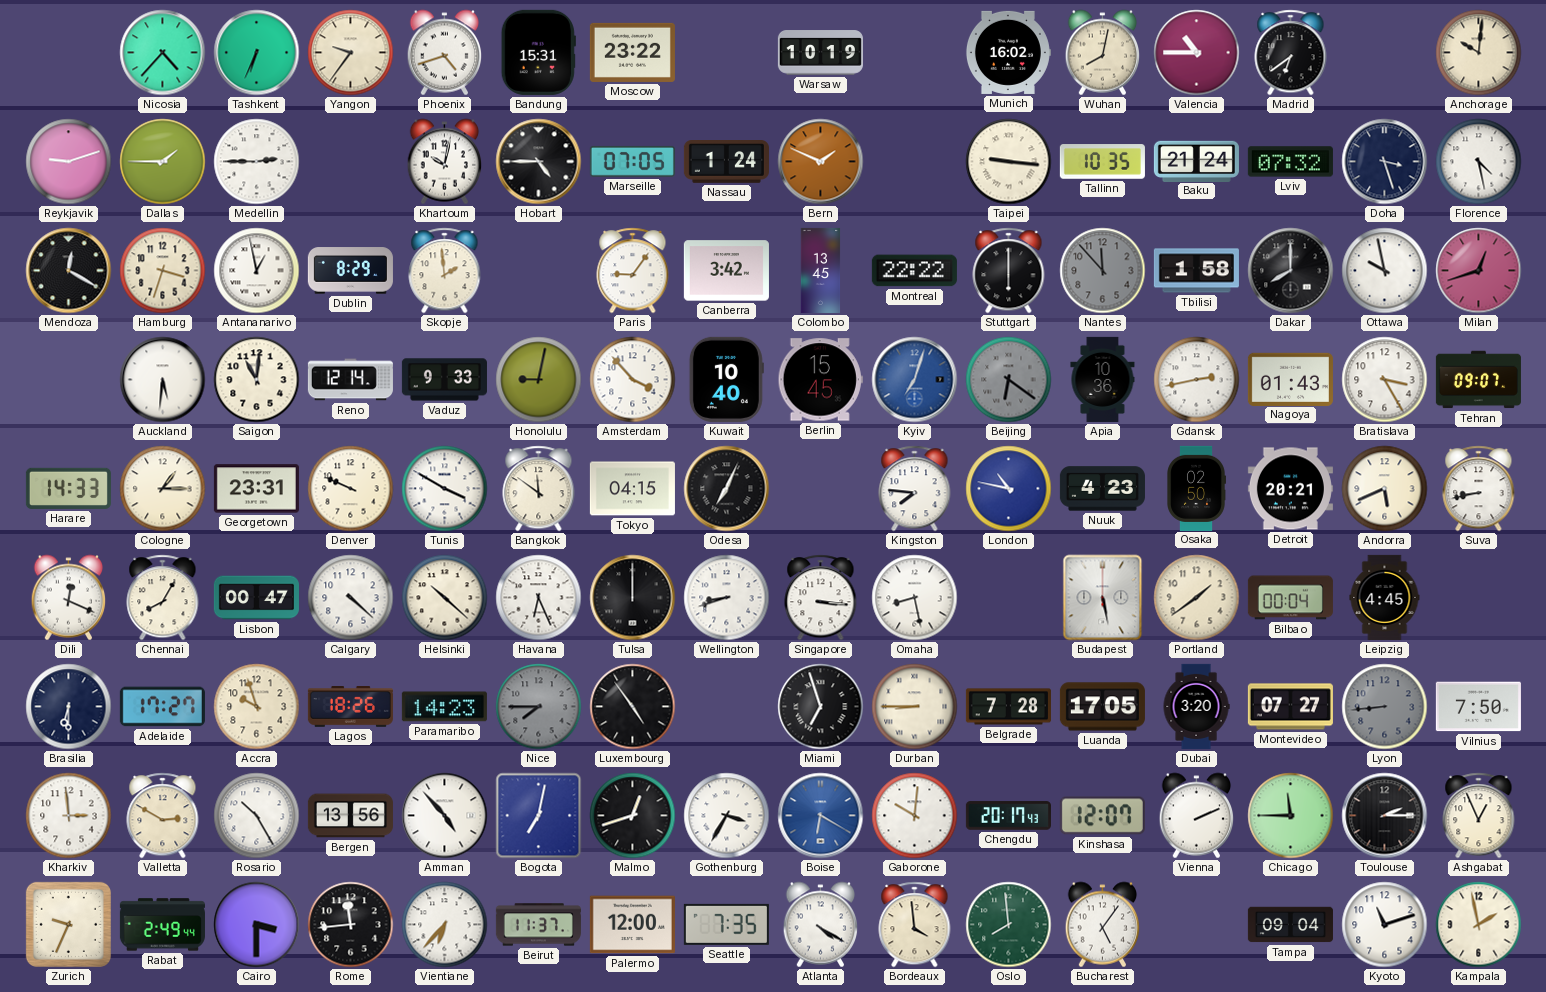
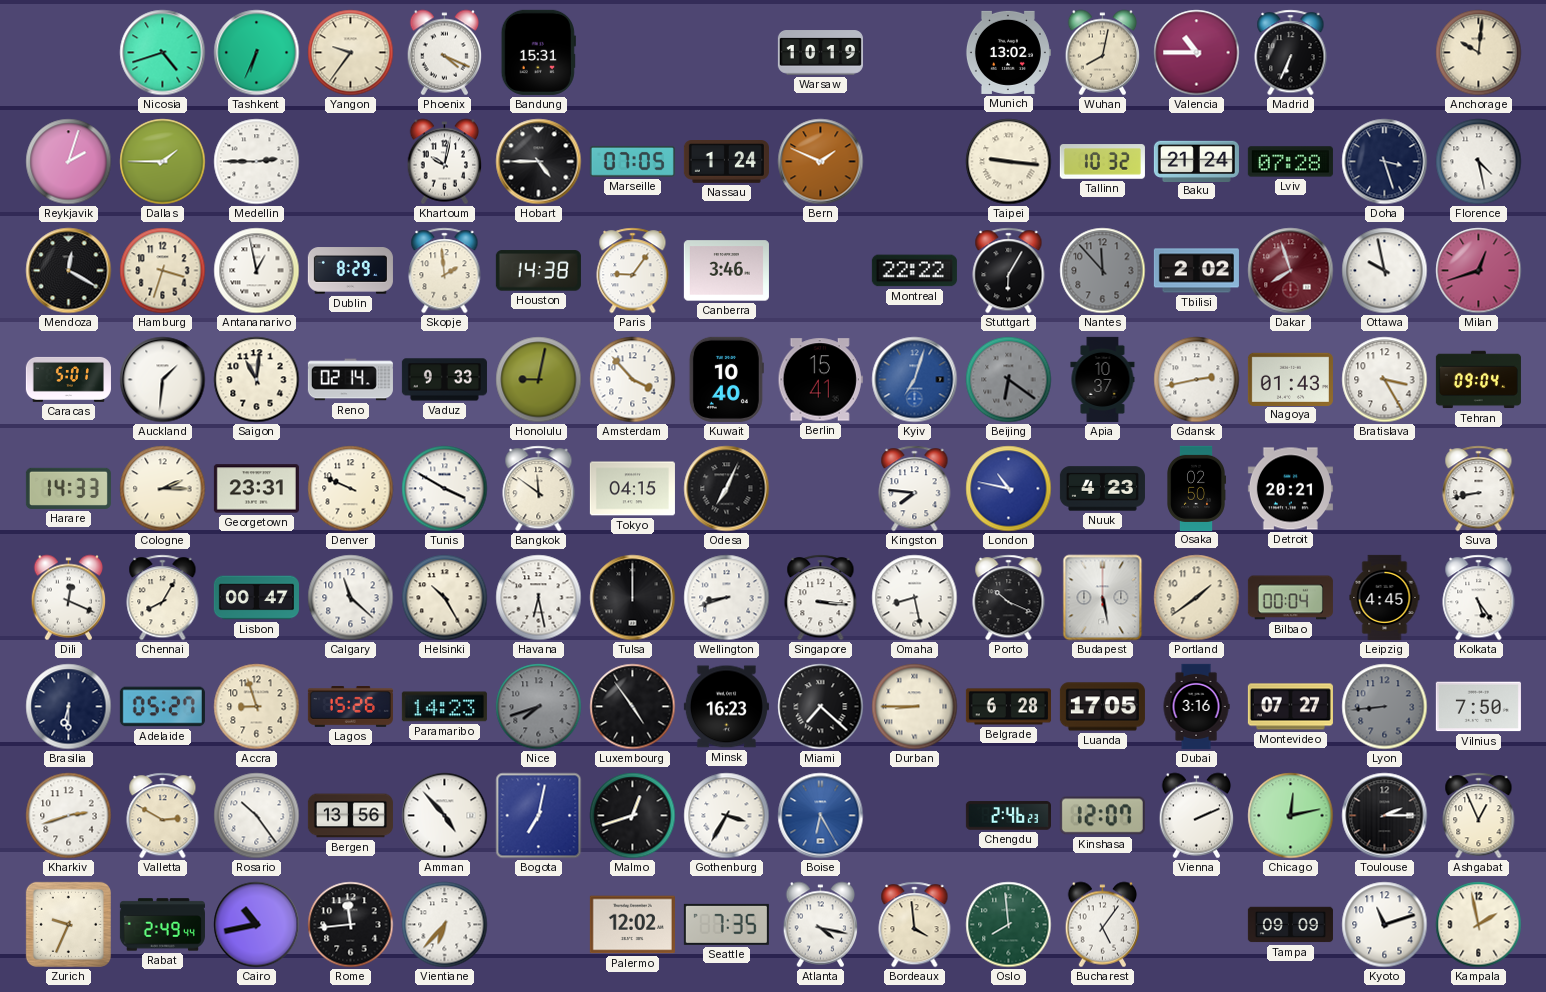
Nicosia: 4:37 -> 4:42 (163, 53)
Phoenix: 4:42 -> 4:19 (445, 53)
Moscow: 23:22 -> none (632, 52)
Munich: 16:02 -> 13:02 (1008, 52)
Madrid: 6:39 -> 6:34 (1291, 53)
Reykjavik: 9:12 -> 2:03 (69, 162)
Tallinn: 10:35 -> 10:32 (1102, 162)
Lviv: 07:32 -> 07:28 (1290, 162)
Houston: none -> 14:38 (538, 271)
Canberra: 3:42 -> 3:46 (726, 271)
Colombo: 13:45 -> none (821, 270)
Stuttgart: 6:00 -> 6:05 (1009, 271)
Tbilisi: 1:58 -> 2:02 (1196, 271)
Dakar: 8:00 -> 7:57 (1291, 271)
Dakar dial: black -> burgundy (1291, 271)
Caracas: none -> 5:01 (68, 379)
Auckland: 5:31 -> 1:31 (163, 380)
Reno: 12:14 -> 02:14 (350, 380)
Berlin: 15:45 -> 15:41 (820, 380)
Apia: 10:36 -> 10:37 (1103, 379)
Tehran: 09:07 -> 09:04 (1478, 380)
Cologne: 1:15 -> 2:15 (163, 489)
Andorra: 5:41 -> none (1385, 489)
Calgary: 4:22 -> 11:22 (351, 598)
Helsinki: 10:22 -> 10:25 (445, 598)
Havana: 6:26 -> 6:28 (539, 598)
Porto: none -> 10:19 (1009, 598)
Kolkata: none -> 5:24 (1479, 598)
Adelaide: 17:27 -> 05:27 (162, 707)
Accra: 9:57 -> 8:57 (257, 707)
Lagos: 18:26 -> 15:26 (350, 707)
Nice: 7:45 -> 7:42 (539, 707)
Minsk: none -> 16:23 (726, 707)
Miami: 6:57 -> 7:22 (821, 707)
Belgrade: 7:28 -> 6:28 (1008, 707)
Dubai: 3:20 -> 3:16 (1196, 706)
Kharkiv: 2:59 -> 2:42 (69, 816)
Rosario: 10:25 -> 10:24 (257, 816)
Boise: 6:20 -> 6:25 (821, 816)
Gaborone: 10:01 -> none (915, 816)
Chengdu: 20:17 -> 2:46 (1008, 816)
Chicago: 11:45 -> 12:13 (1291, 816)
Cairo: 3:30 -> 10:43 (257, 925)
Beirut: 11:37 -> none (538, 925)
Palermo: 12:00 -> 12:02 (632, 925)
Atlanta: 4:20 -> 4:17 (821, 925)
Tampa: 09:04 -> 09:09 (1290, 925)
